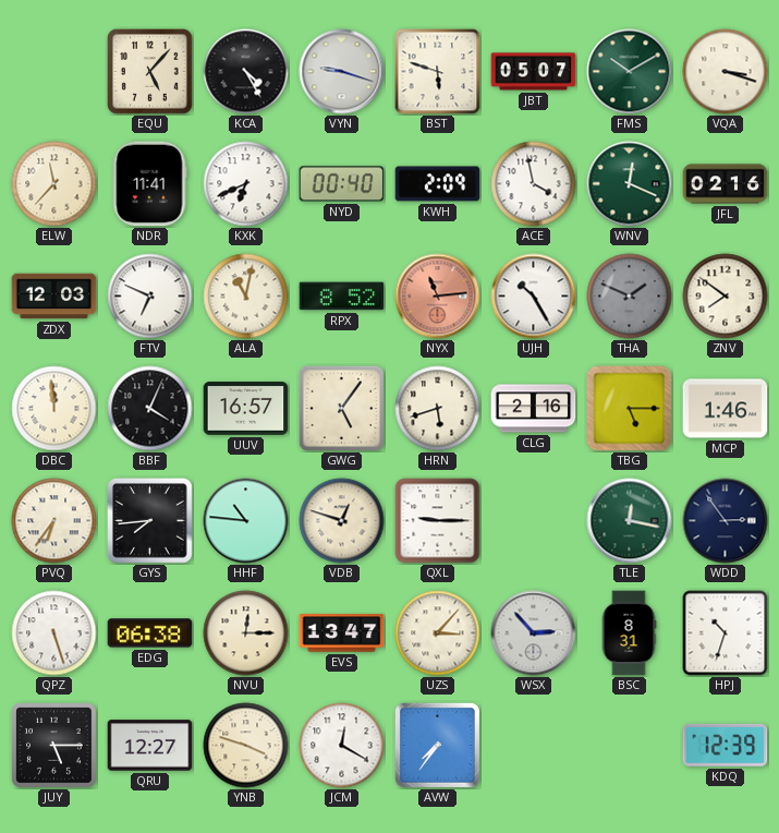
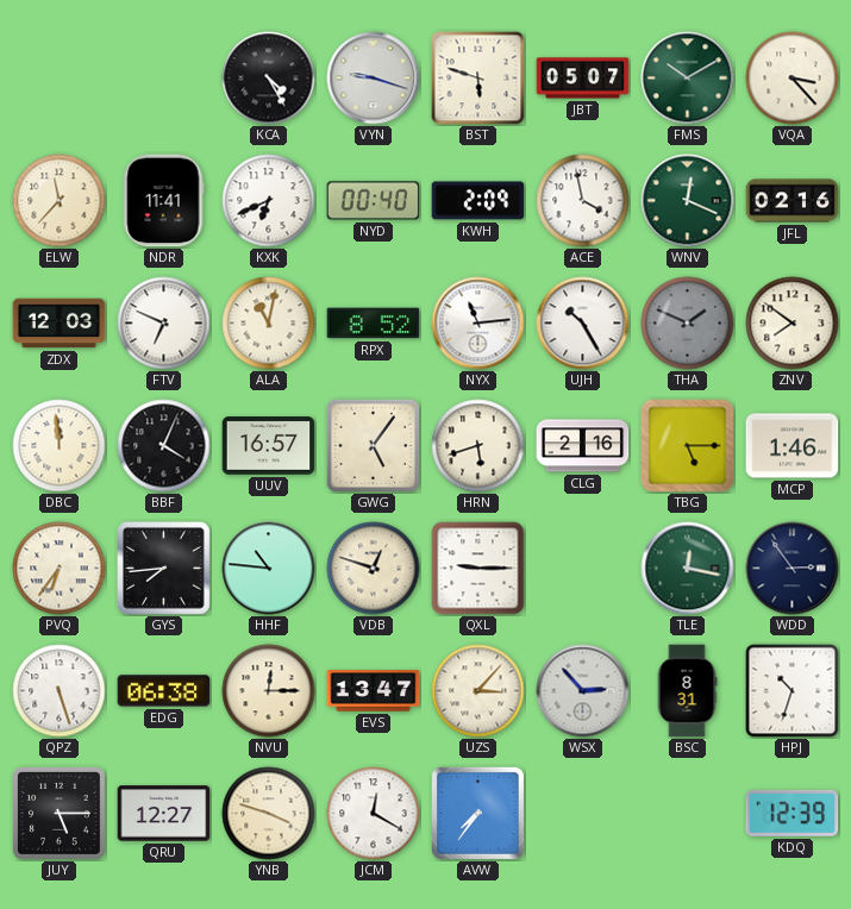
EQU: 5:07 -> none (150, 72)
VQA: 3:18 -> 3:23 (793, 79)
NYX dial: salmon -> white (478, 324)
